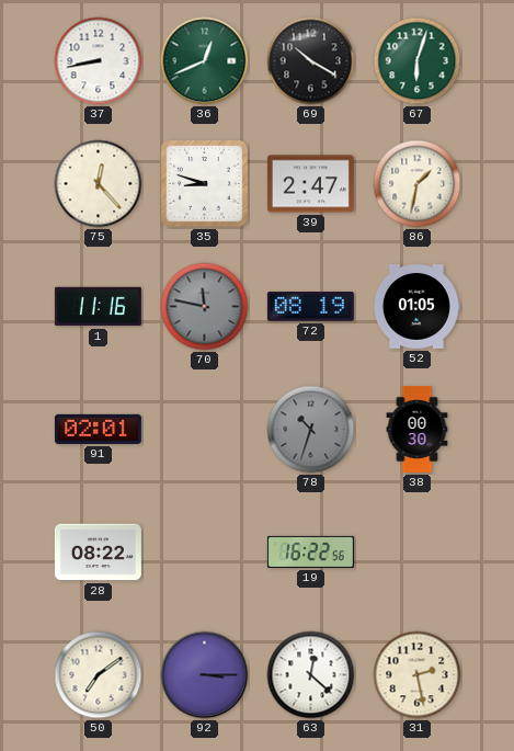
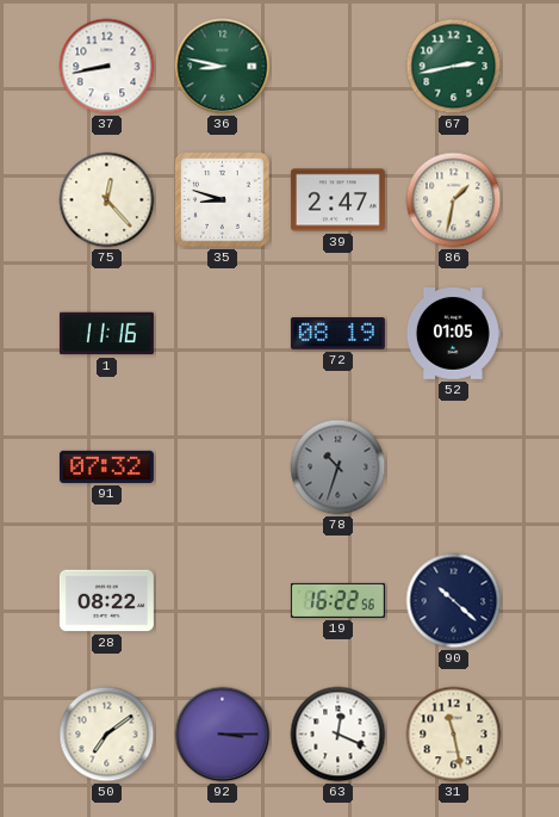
36: 12:41 -> 8:47 (223, 67)
69: 10:20 -> none (311, 61)
67: 6:03 -> 2:43 (454, 67)
70: 11:47 -> none (205, 307)
91: 02:01 -> 07:32 (106, 466)
38: 00:30 -> none (418, 429)
90: none -> 10:22 (454, 601)
63: 12:22 -> 12:19 (338, 735)
31: 2:28 -> 11:28 (454, 735)
